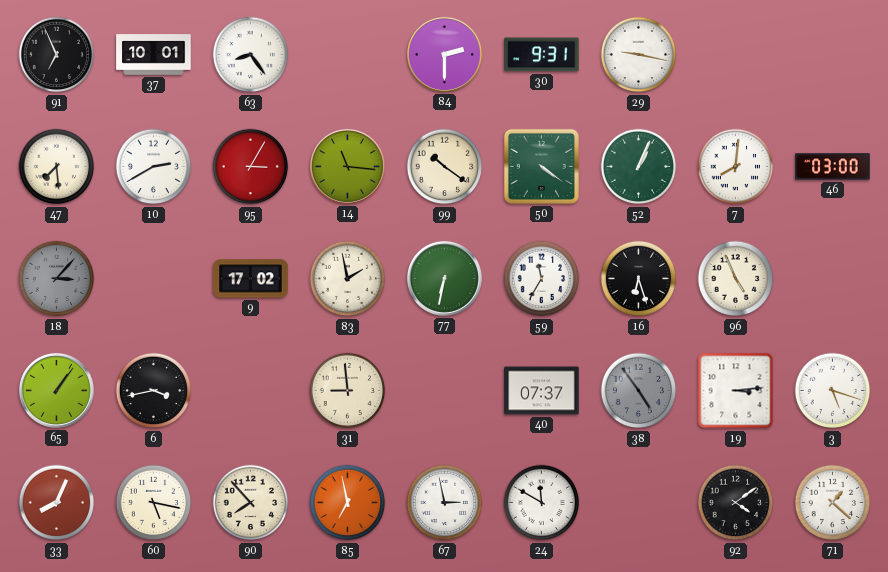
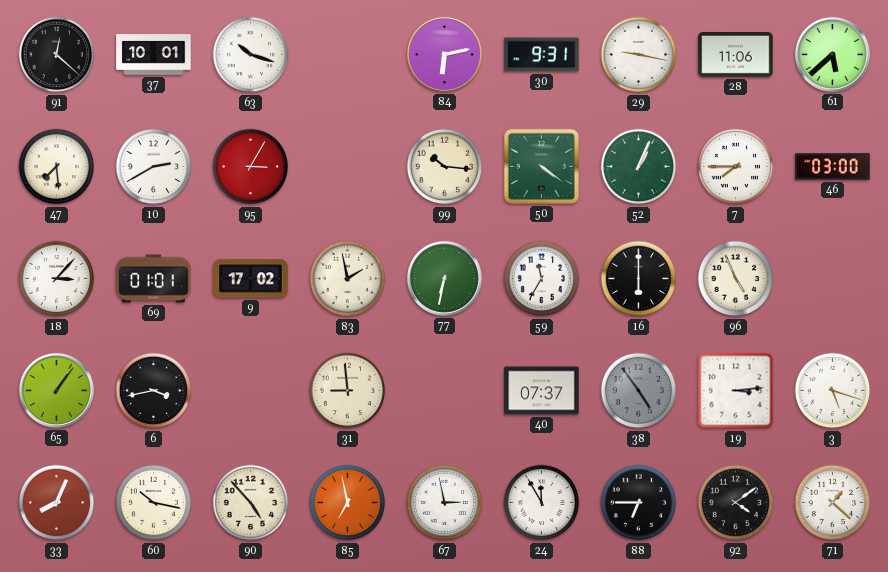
91: 6:56 -> 12:22 (57, 55)
63: 8:24 -> 10:18 (251, 55)
84: 2:30 -> 6:13 (444, 54)
28: none -> 11:06 (736, 55)
61: none -> 5:38 (832, 54)
14: 11:16 -> none (347, 166)
99: 10:21 -> 10:16 (445, 167)
7: 8:01 -> 7:45 (736, 167)
18 dial: grey -> white (57, 279)
69: none -> 01:01 (154, 279)
16: 6:27 -> 6:00 (639, 279)
60: 5:17 -> 10:17 (154, 503)
90: 7:53 -> 4:53 (251, 503)
24: 11:50 -> 11:55 (542, 503)
88: none -> 6:45 (639, 503)
